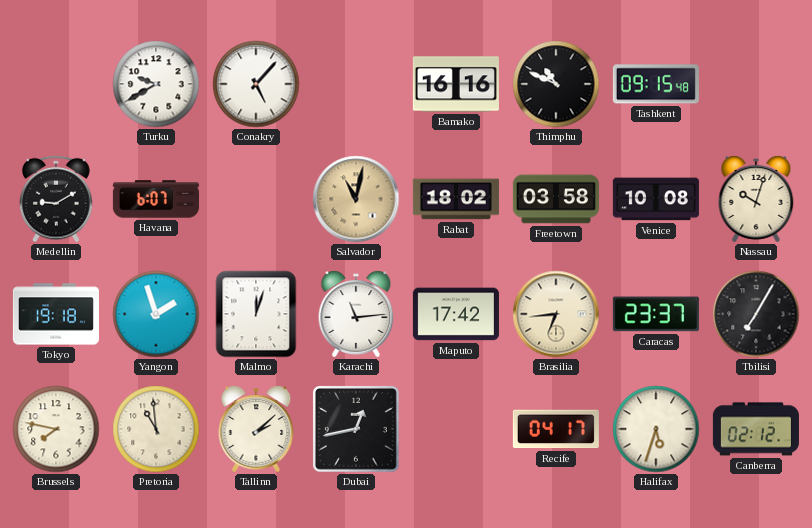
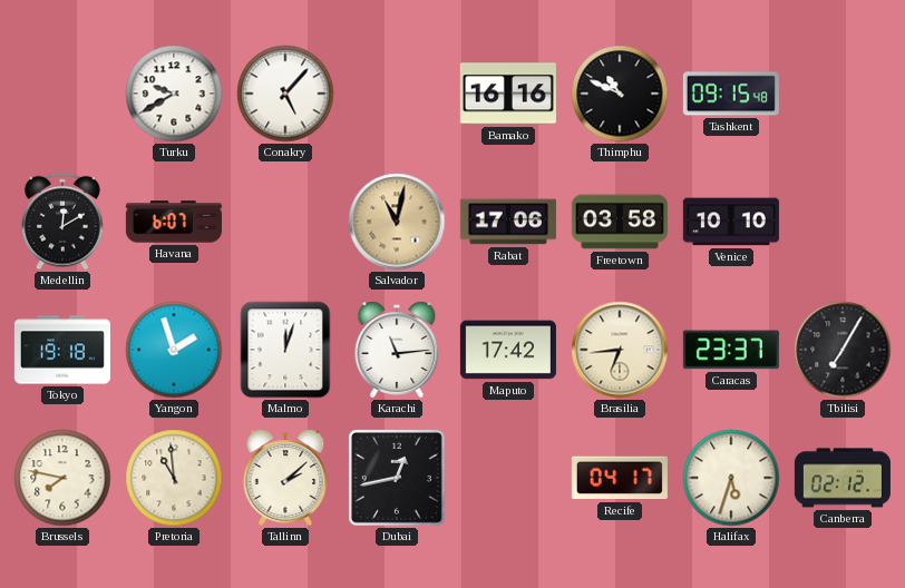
Medellin: 9:10 -> 12:10 (62, 222)
Rabat: 18:02 -> 17:06 (508, 222)
Venice: 10:08 -> 10:10 (731, 222)
Nassau: 10:03 -> none (756, 199)
